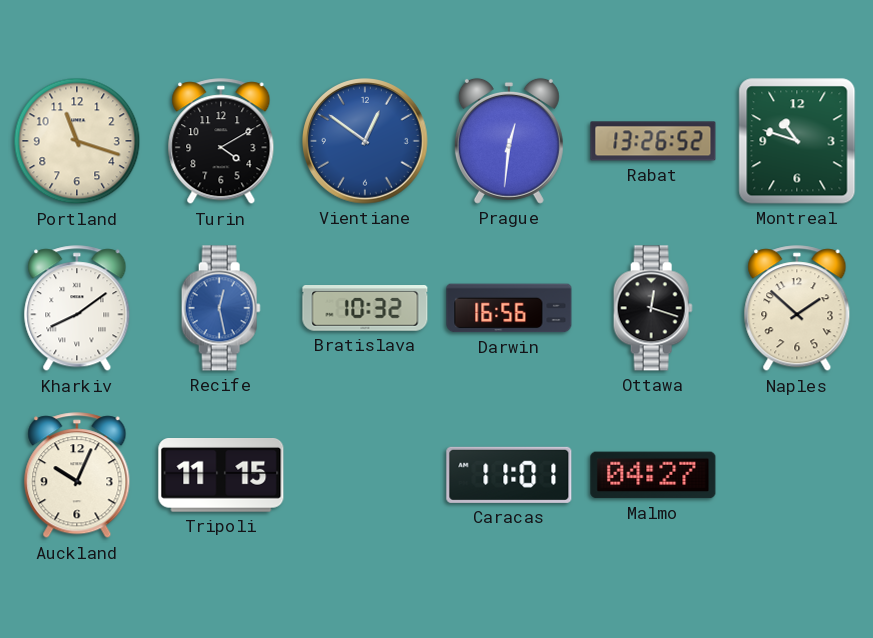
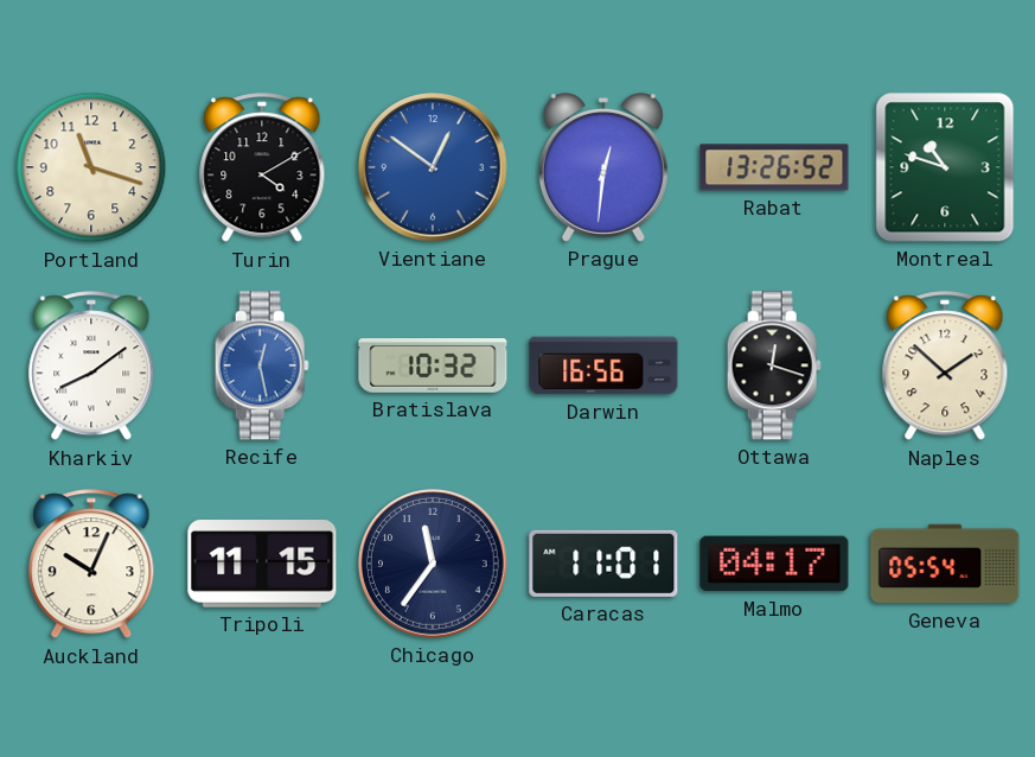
Chicago: none -> 11:36 (434, 565)
Malmo: 04:27 -> 04:17 (774, 564)
Geneva: none -> 05:54 (945, 564)
